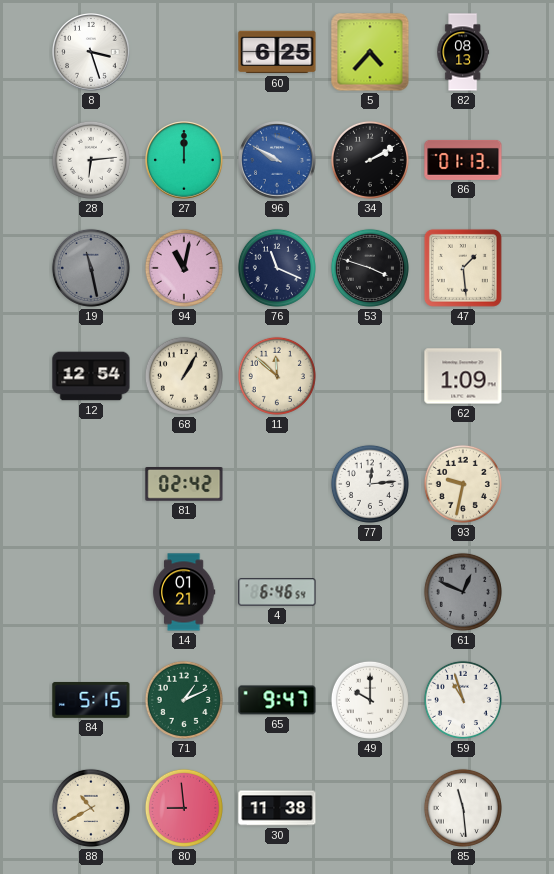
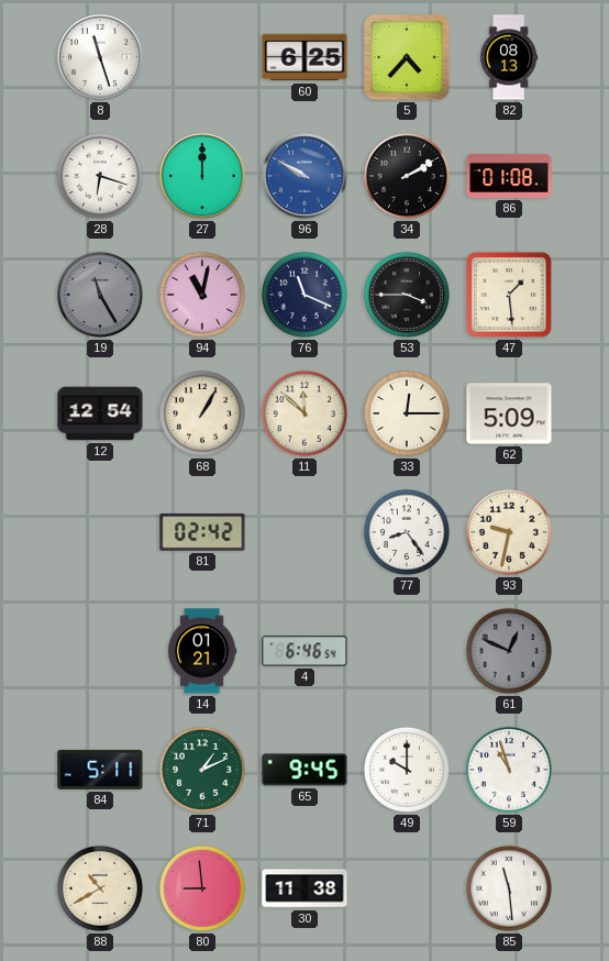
8: 3:27 -> 11:27 (100, 57)
28: 6:14 -> 6:18 (100, 176)
86: 01:13 -> 01:08 (509, 176)
19: 11:28 -> 11:25 (100, 295)
53: 3:48 -> 3:45 (407, 295)
33: none -> 12:15 (407, 413)
62: 1:09 -> 5:09 (509, 413)
77: 12:14 -> 8:24 (407, 532)
84: 5:15 -> 5:11 (100, 770)
65: 9:47 -> 9:45 (304, 770)
